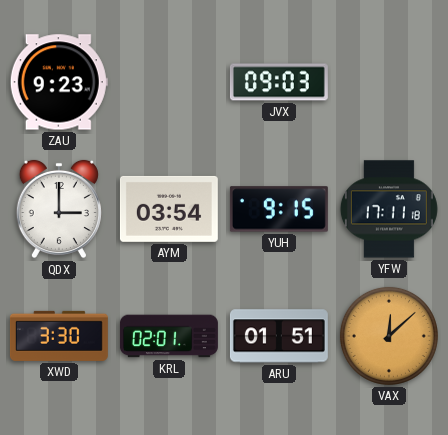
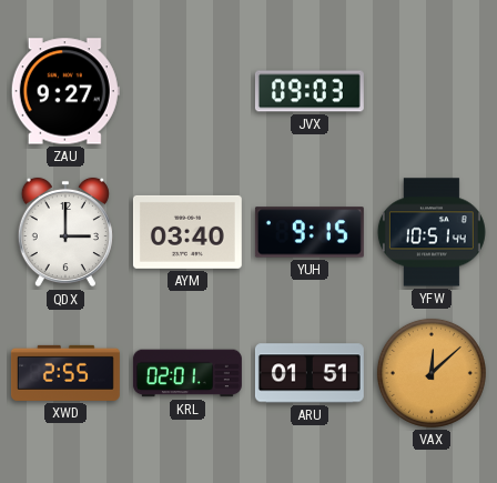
ZAU: 9:23 -> 9:27 (65, 91)
AYM: 03:54 -> 03:40 (187, 232)
YFW: 17:11 -> 10:51 (432, 232)
XWD: 3:30 -> 2:55 (65, 373)
